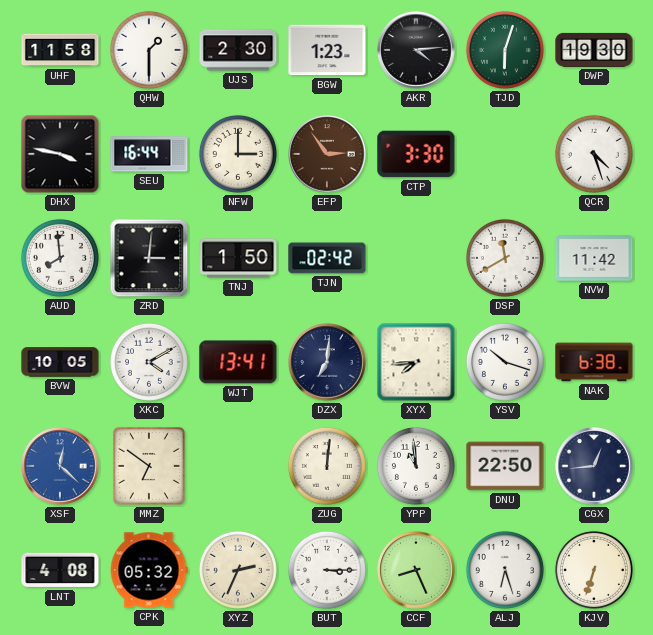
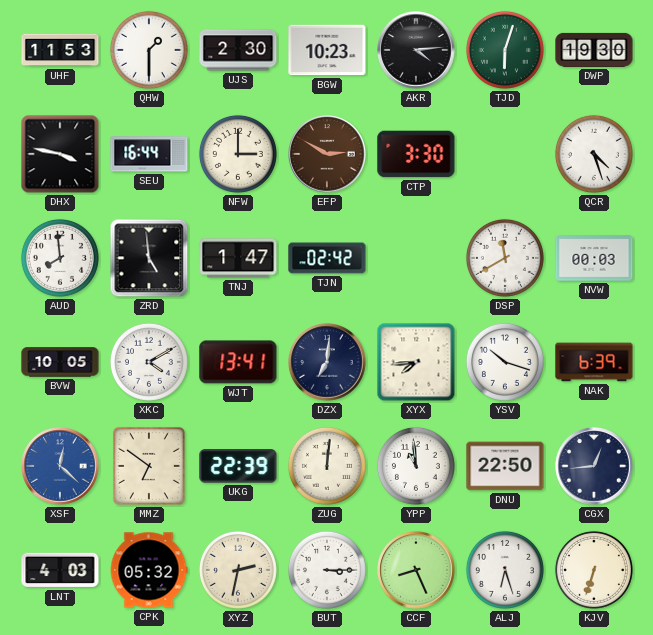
UHF: 11:58 -> 11:53 (60, 50)
BGW: 1:23 -> 10:23 (327, 50)
EFP: 2:54 -> 2:50 (327, 154)
ZRD: 3:01 -> 4:59 (149, 258)
TNJ: 1:50 -> 1:47 (238, 258)
NVW: 11:42 -> 00:03 (594, 258)
NAK: 6:38 -> 6:39 (594, 362)
UKG: none -> 22:39 (238, 466)
LNT: 4:08 -> 4:03 (60, 570)
XYZ: 2:34 -> 2:32 (238, 570)
